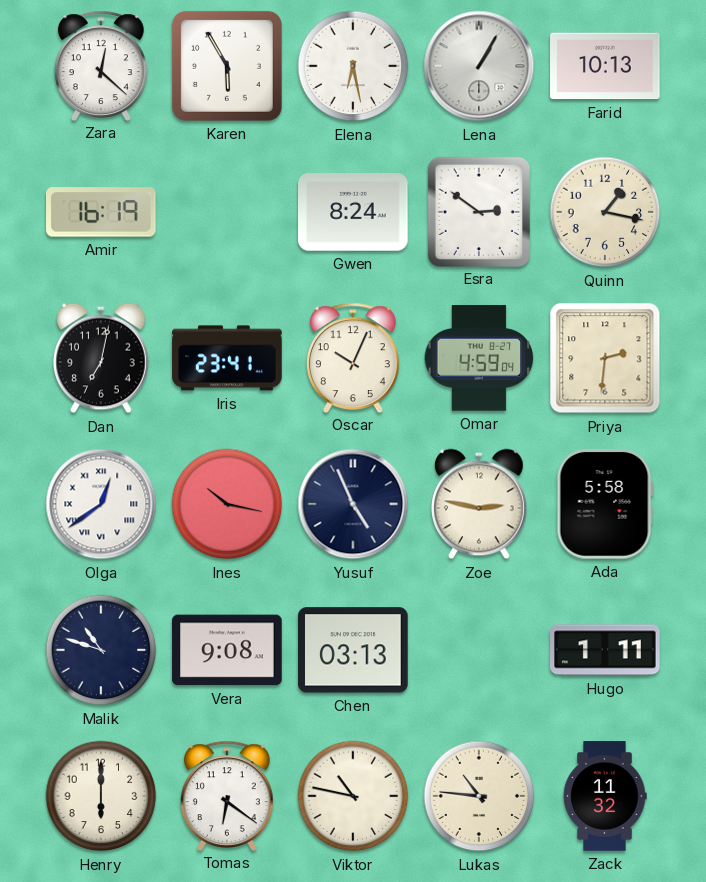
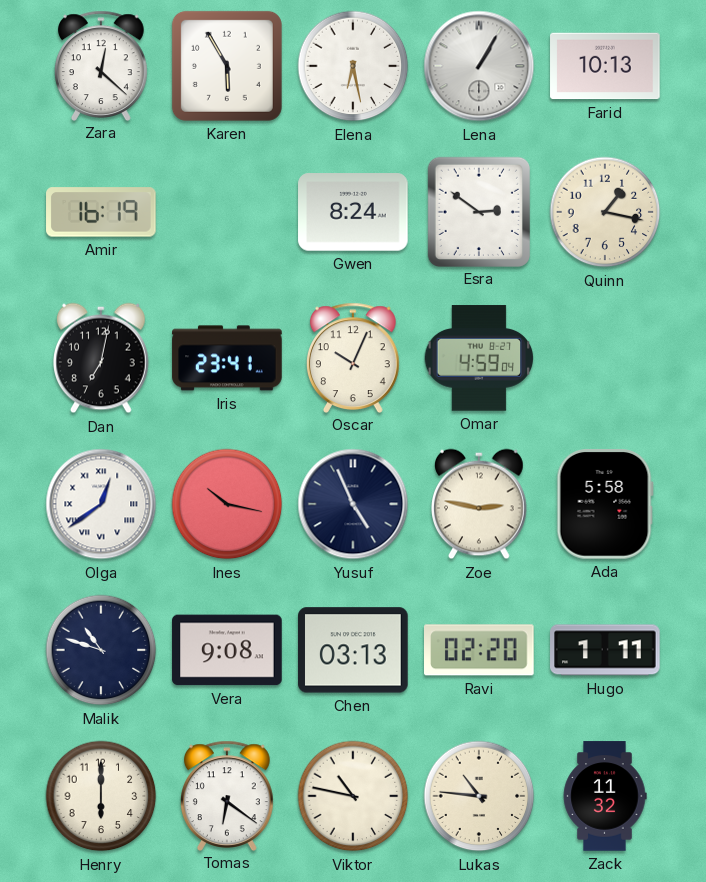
Priya: 2:31 -> none (605, 358)
Ravi: none -> 02:20 (480, 650)
